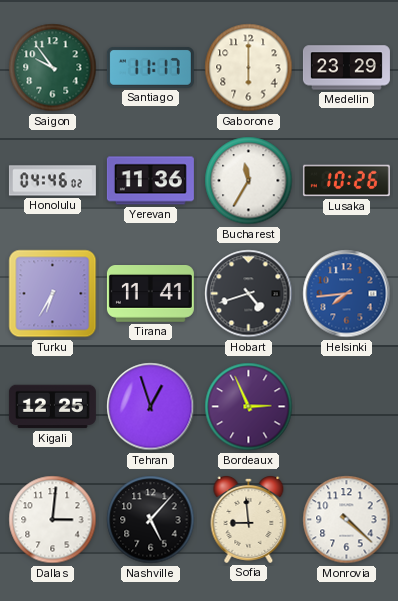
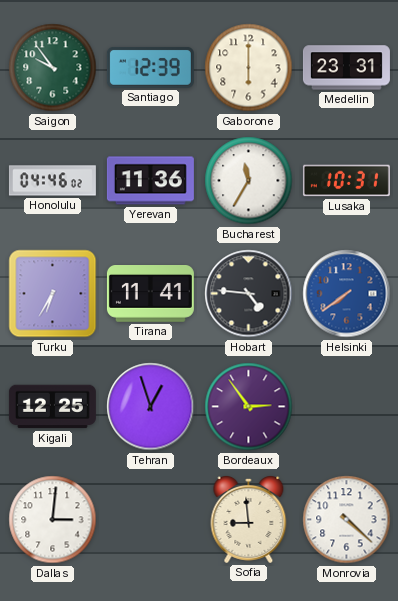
Santiago: 11:17 -> 12:39 (150, 67)
Medellin: 23:29 -> 23:31 (346, 68)
Lusaka: 10:26 -> 10:31 (346, 181)
Hobart: 4:42 -> 4:46 (249, 294)
Helsinki: 7:44 -> 7:39 (347, 294)
Bordeaux: 2:56 -> 2:54 (249, 407)
Nashville: 5:07 -> none (151, 520)
